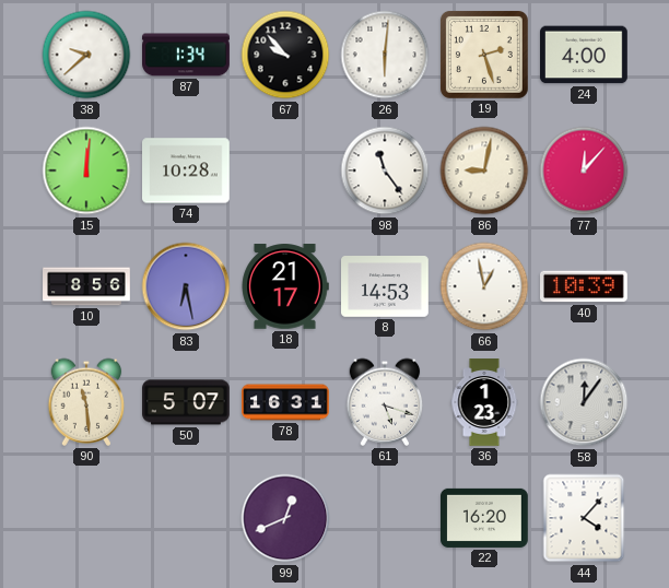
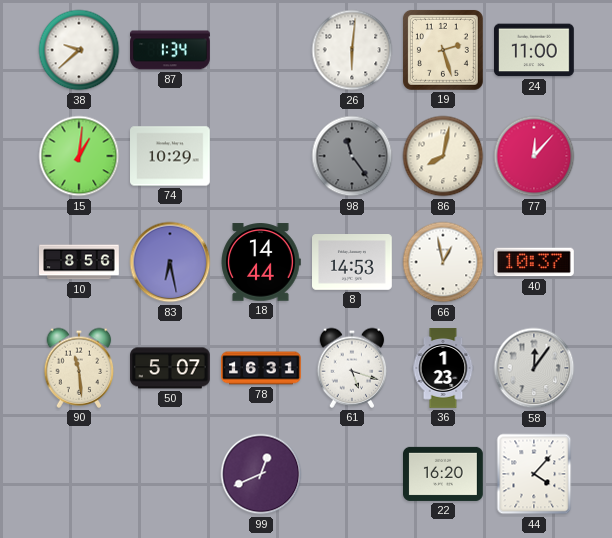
67: 9:53 -> none (285, 55)
24: 4:00 -> 11:00 (535, 50)
15: 12:01 -> 1:01 (79, 156)
74: 10:28 -> 10:29 (171, 156)
98 dial: white -> grey (352, 156)
86: 9:02 -> 8:02 (443, 156)
18: 21:17 -> 14:44 (261, 262)
40: 10:39 -> 10:37 (535, 262)
